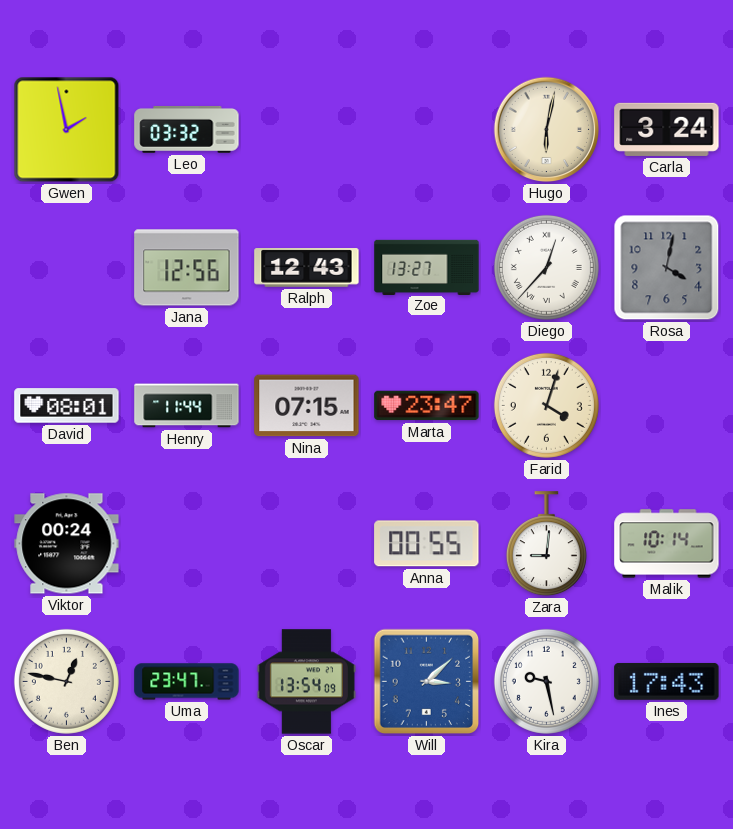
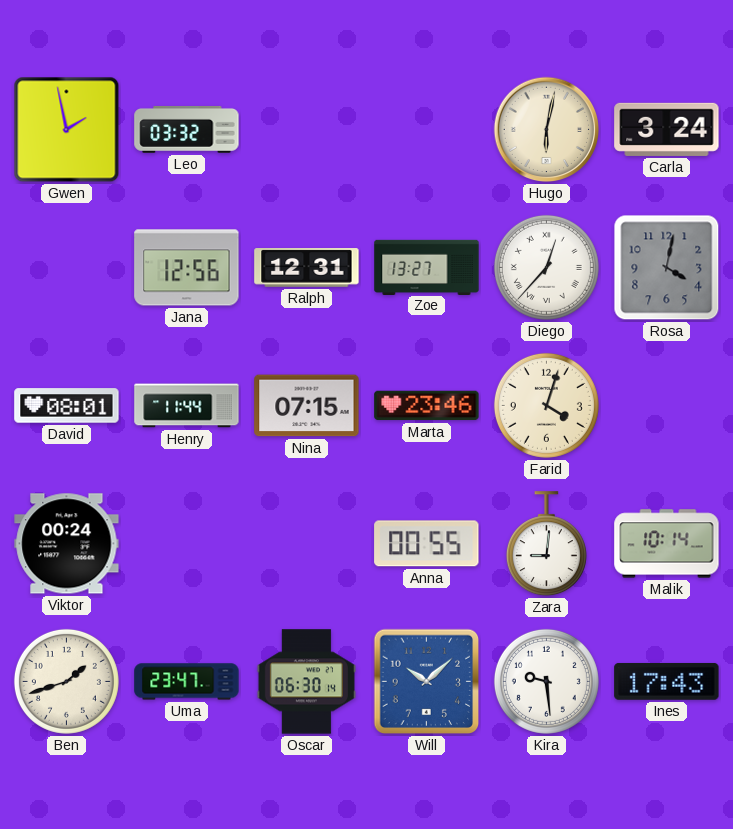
Ralph: 12:43 -> 12:31 (307, 268)
Marta: 23:47 -> 23:46 (427, 406)
Ben: 12:47 -> 1:42 (66, 681)
Oscar: 13:54 -> 06:30 (306, 682)
Will: 3:08 -> 10:08 (427, 682)
Kira: 9:28 -> 9:29 (546, 681)
